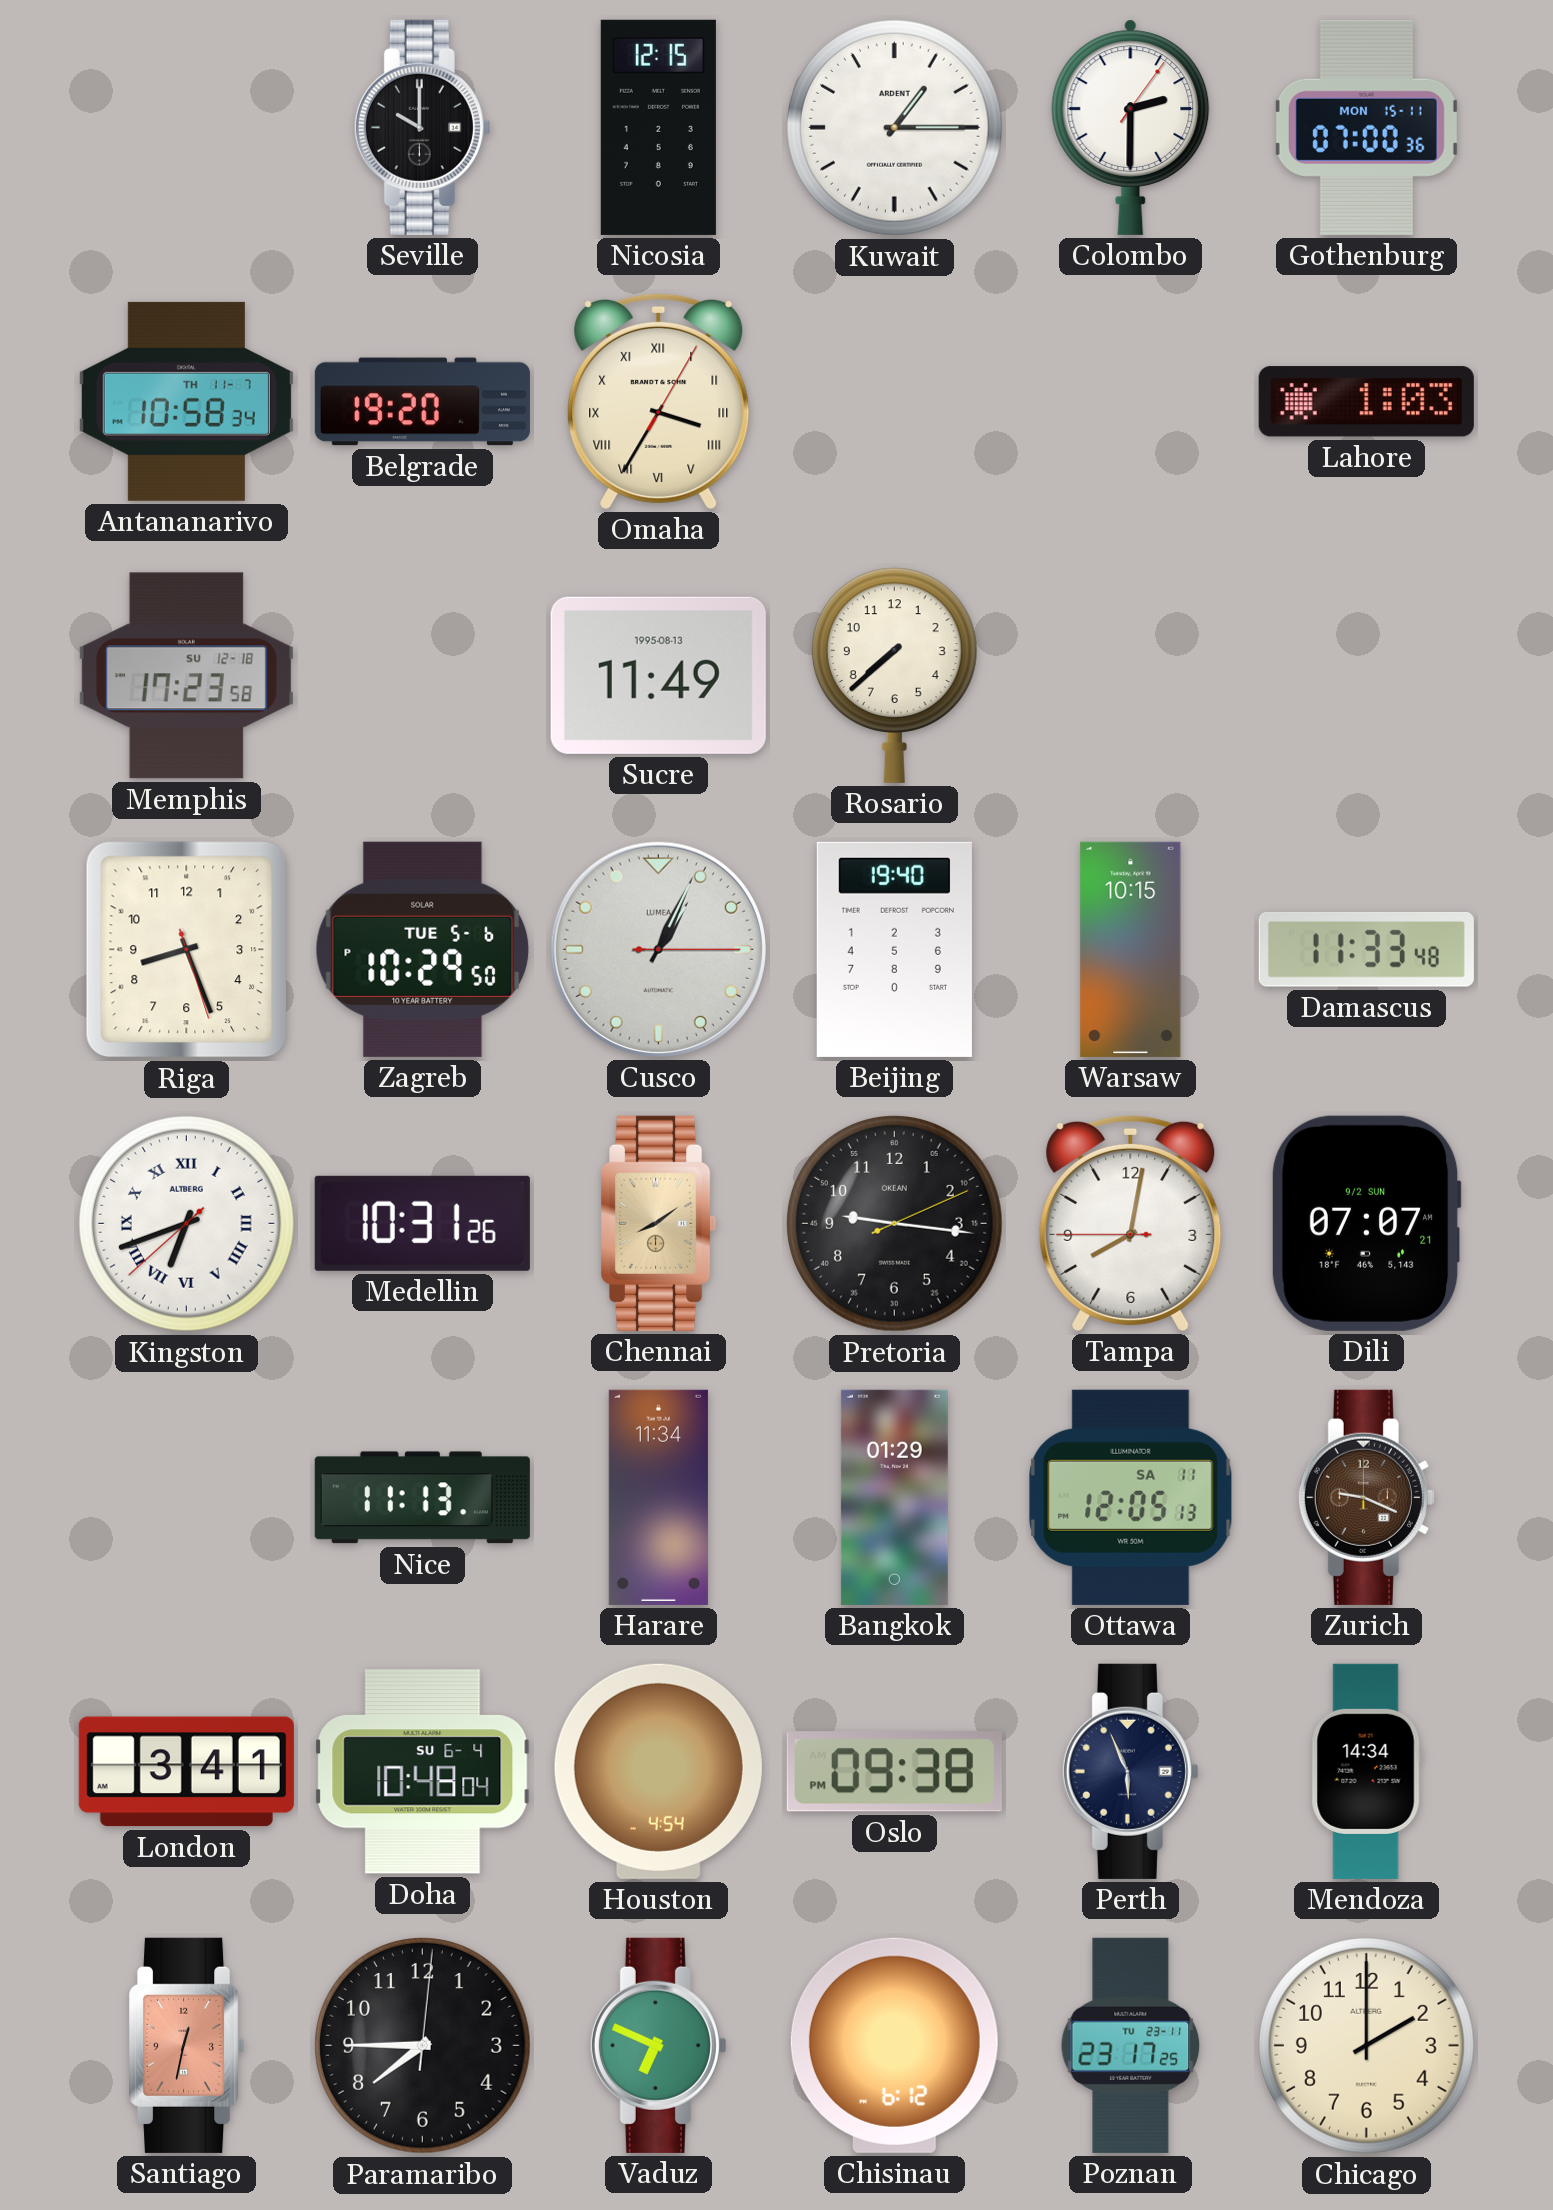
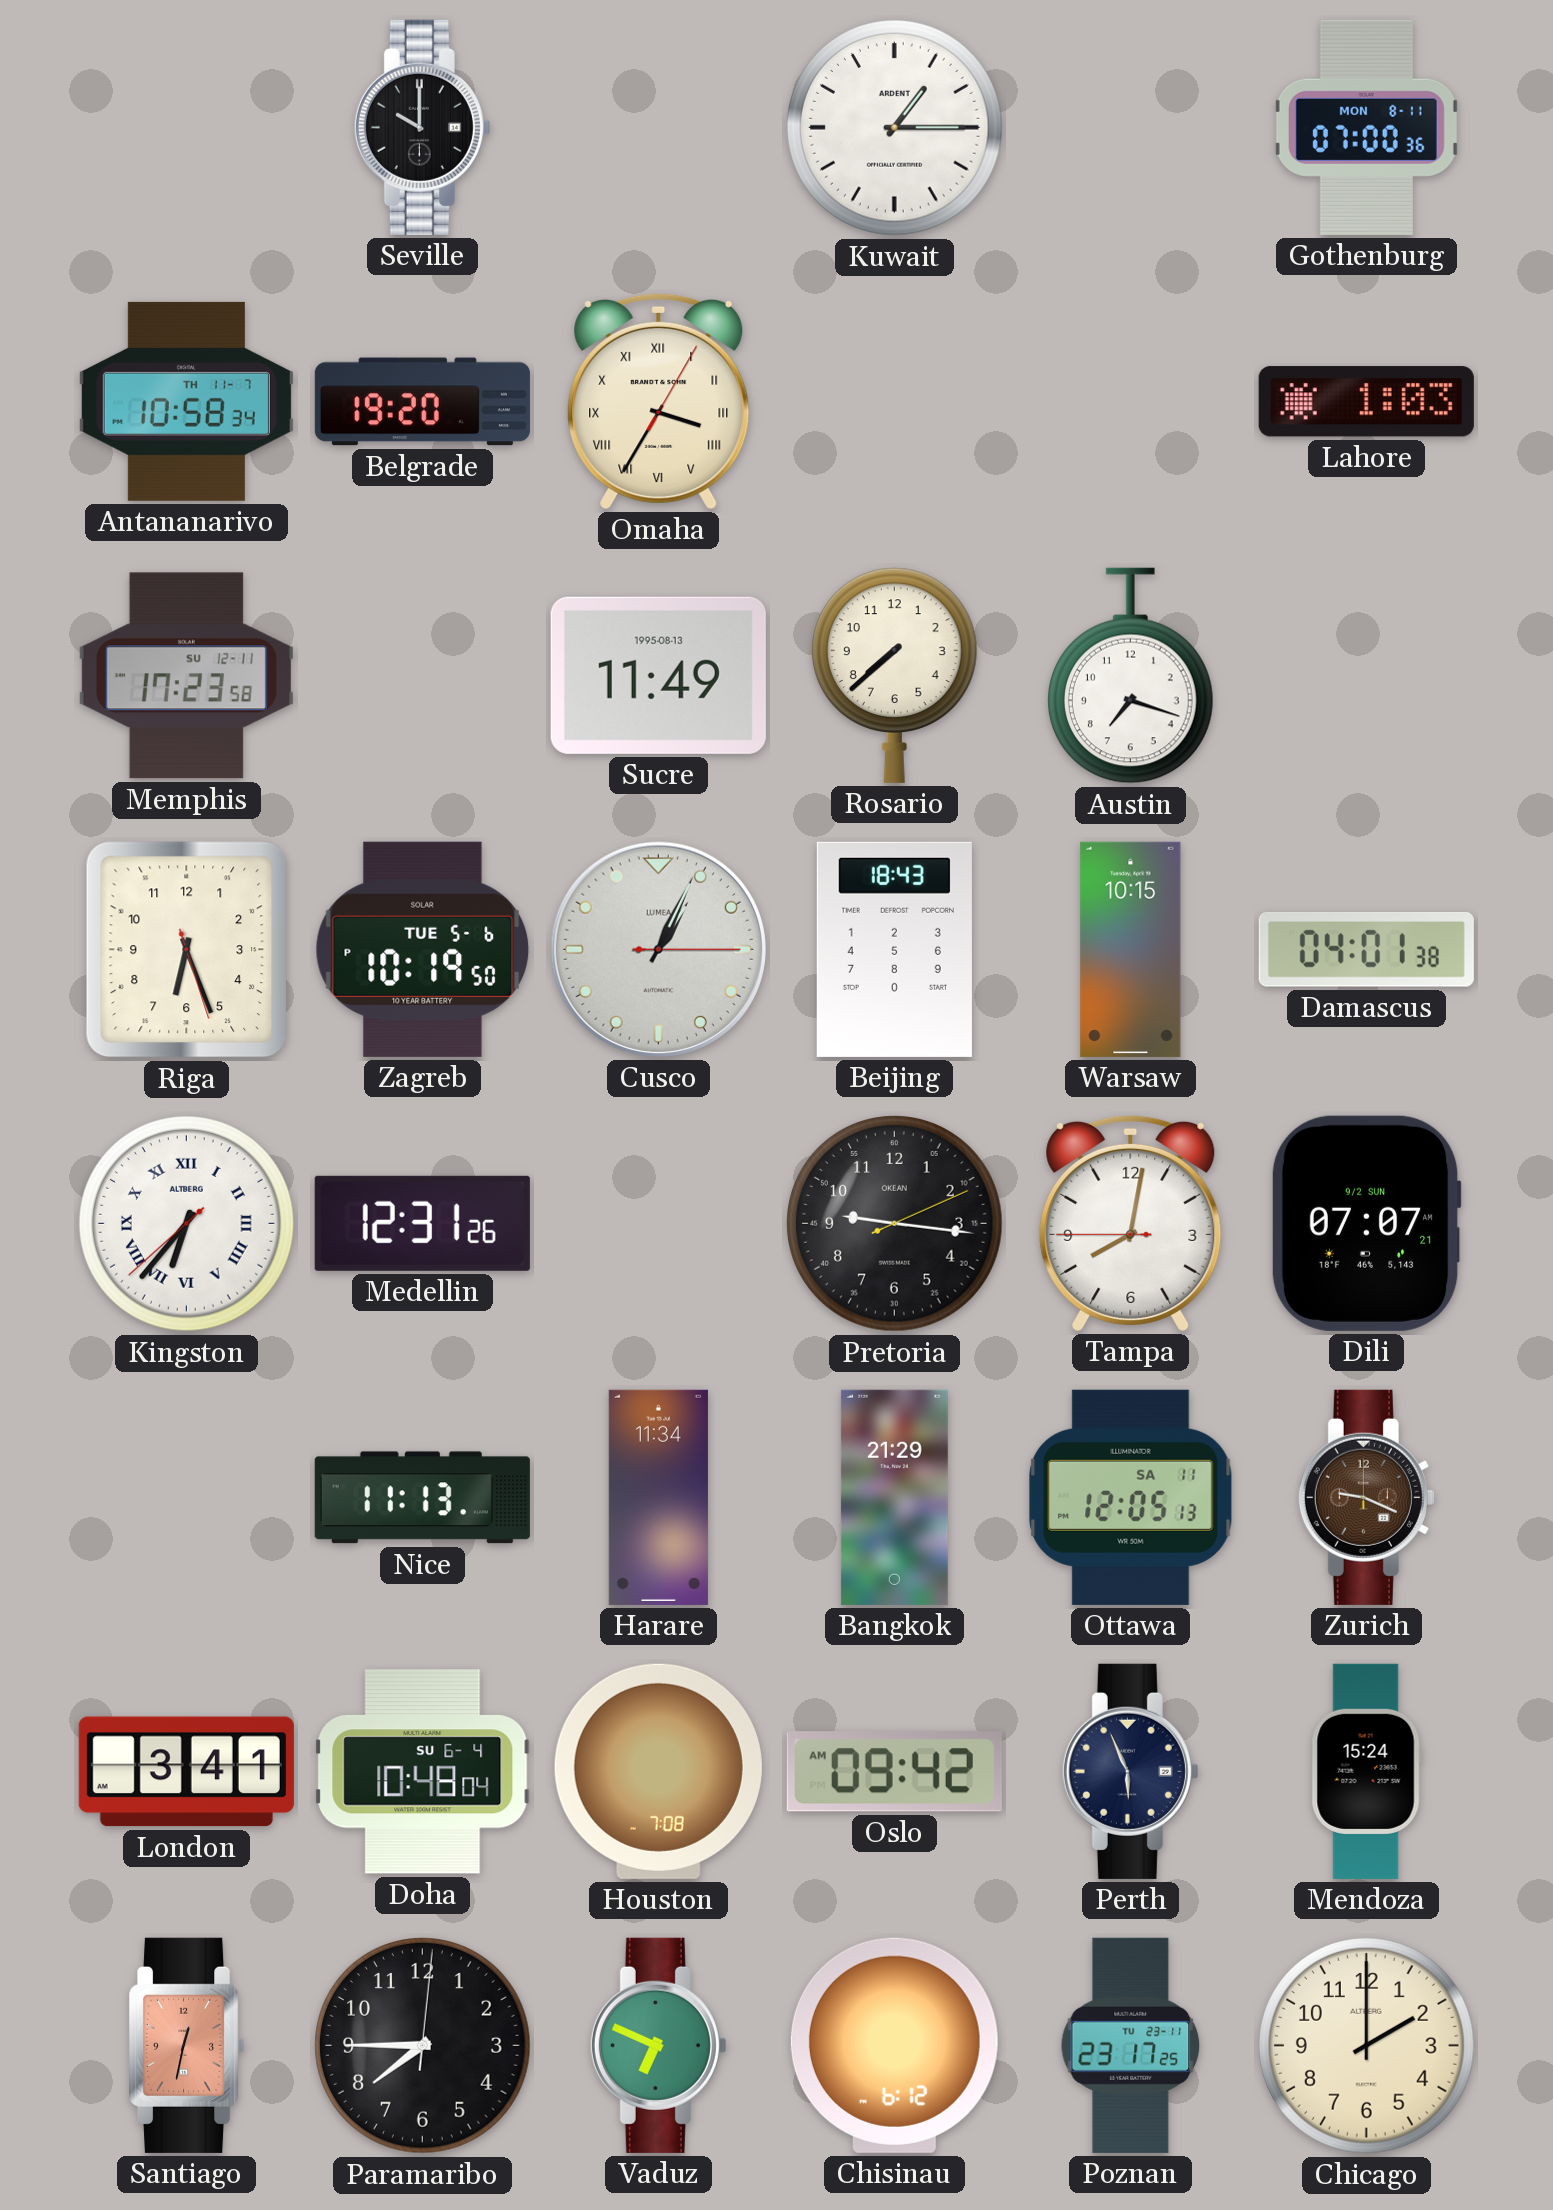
Nicosia: 12:15 -> none (658, 127)
Colombo: 2:30 -> none (1131, 127)
Gothenburg date: MON 15-11 -> MON 8-11 (1366, 127)
Memphis date: SU 12-18 -> SU 12-11 (186, 676)
Austin: none -> 7:18 (1130, 676)
Riga: 8:26 -> 6:26 (187, 950)
Zagreb: 10:29 -> 10:19 (423, 949)
Beijing: 19:40 -> 18:43 (894, 949)
Damascus: 11:33 -> 04:01 (1366, 949)
Kingston: 6:41 -> 6:36 (187, 1224)
Medellin: 10:31 -> 12:31 (422, 1223)
Chennai: 8:09 -> none (659, 1223)
Bangkok: 01:29 -> 21:29 (894, 1497)
Houston: 4:54 -> 7:08 (658, 1771)
Oslo: 09:38 -> 09:42 (894, 1772)
Mendoza: 14:34 -> 15:24 (1366, 1771)
